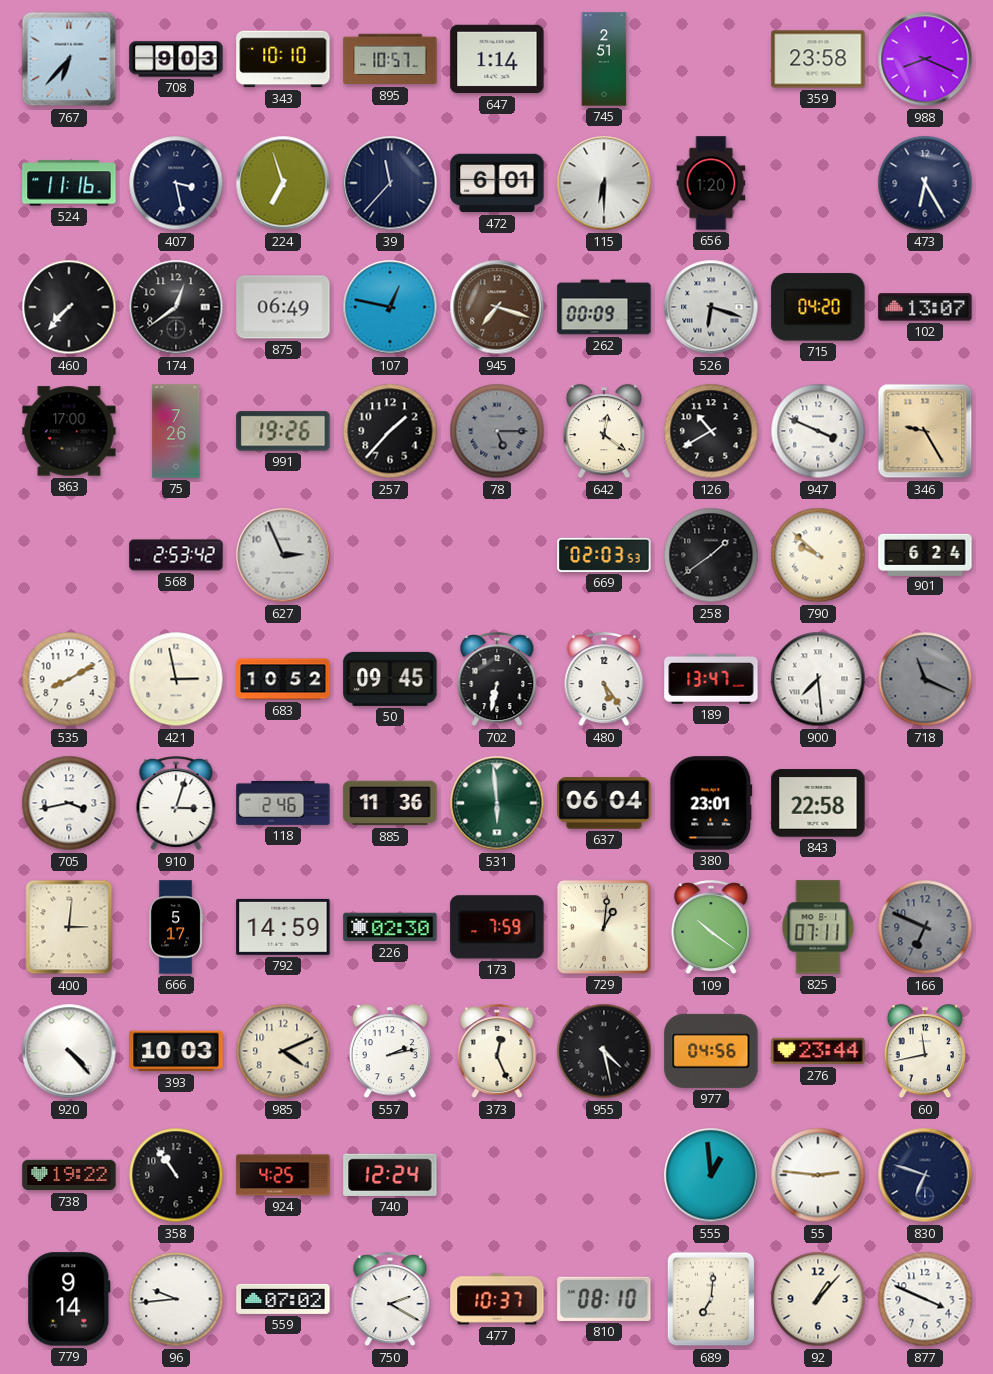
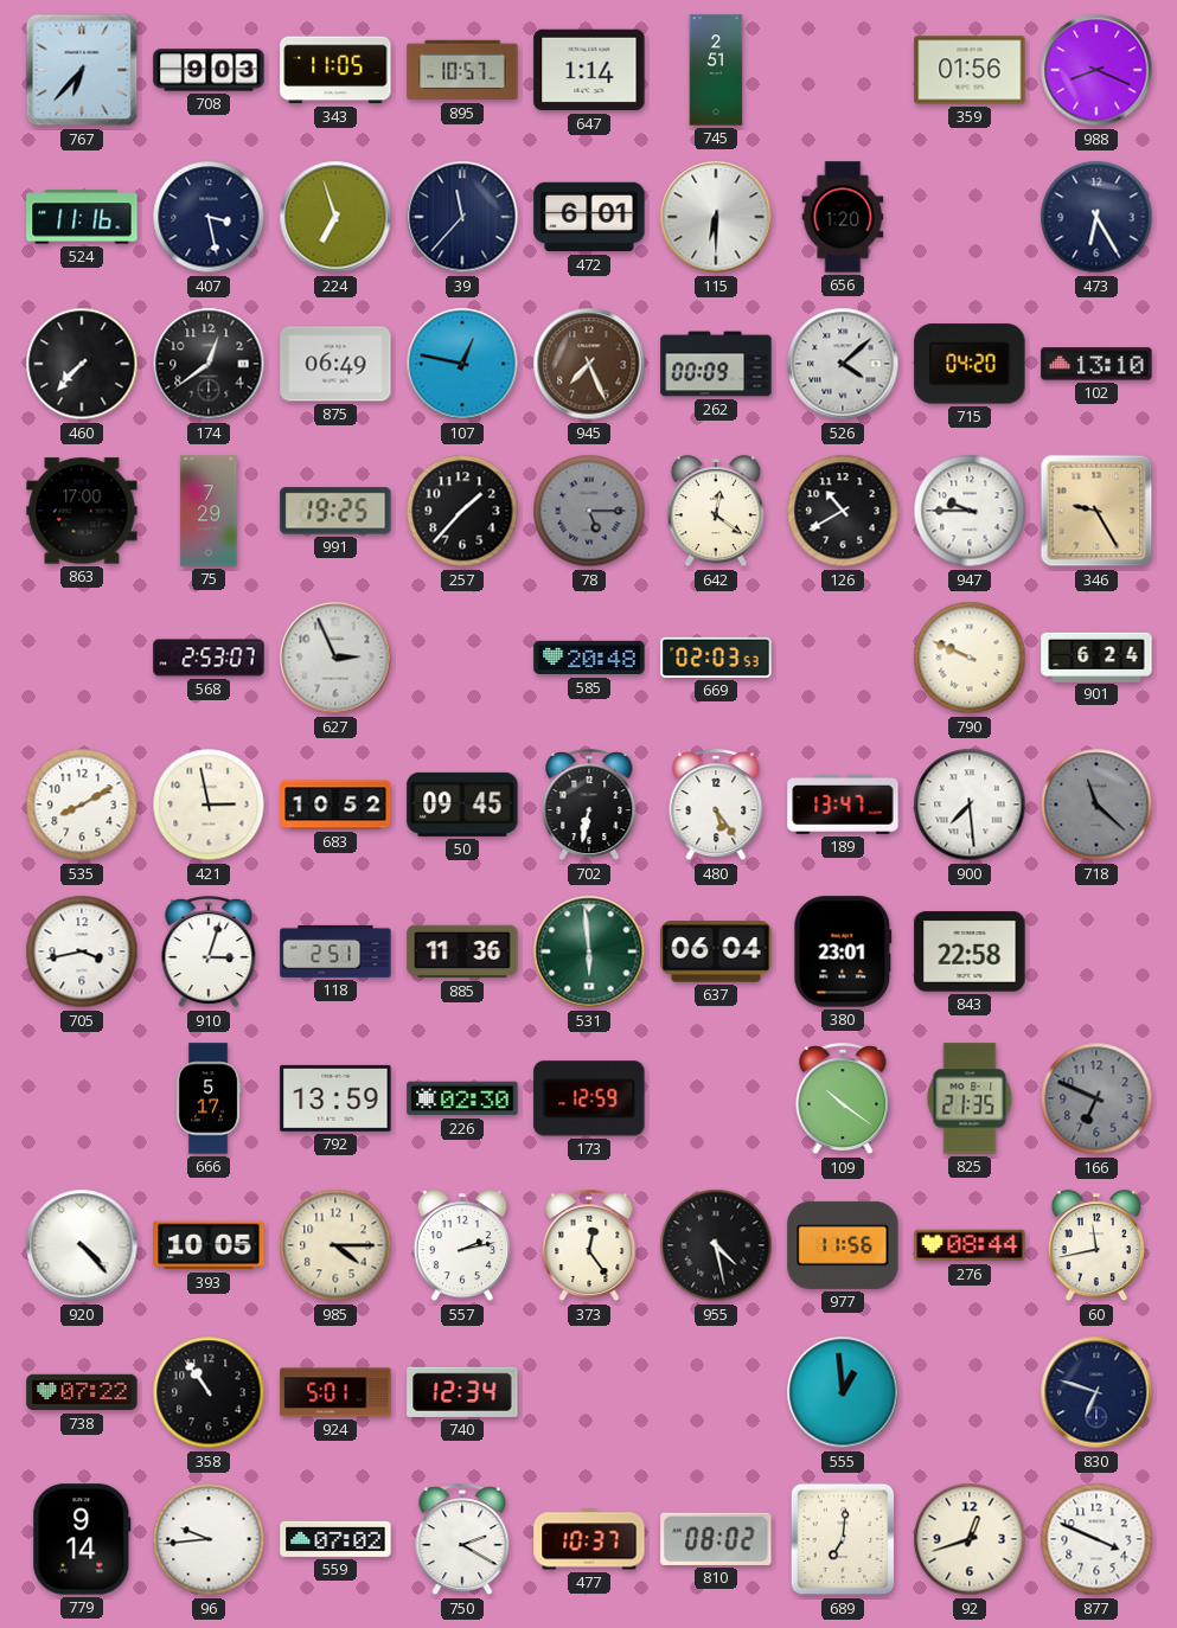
343: 10:10 -> 11:05 (335, 70)
359: 23:58 -> 01:56 (970, 70)
945: 7:18 -> 7:26 (589, 364)
526: 6:18 -> 4:08 (843, 364)
102: 13:07 -> 13:10 (1096, 364)
75: 7:26 -> 7:29 (209, 511)
991: 19:26 -> 19:25 (335, 511)
947: 3:49 -> 9:45 (970, 511)
568: 2:53:42 -> 2:53:07 (209, 658)
585: none -> 20:48 (589, 658)
258: 1:39 -> none (711, 555)
790: 9:52 -> 9:49 (970, 658)
718: 11:19 -> 11:22 (1096, 805)
118: 2:46 -> 2:51 (335, 951)
400: 3:01 -> none (69, 927)
792: 14:59 -> 13:59 (335, 1098)
173: 7:59 -> 12:59 (589, 1098)
729: 1:01 -> none (604, 927)
825: 07:11 -> 21:35 (970, 1098)
393: 10:03 -> 10:05 (209, 1245)
985: 4:11 -> 4:15 (335, 1245)
373: 12:26 -> 12:24 (589, 1246)
977: 04:56 -> 11:56 (843, 1245)
276: 23:44 -> 08:44 (970, 1245)
738: 19:22 -> 07:22 (82, 1392)
924: 4:25 -> 5:01 (335, 1392)
740: 12:24 -> 12:34 (462, 1392)
55: 2:46 -> none (818, 1175)
810: 08:10 -> 08:02 (716, 1539)
92: 1:07 -> 12:42 (970, 1539)
